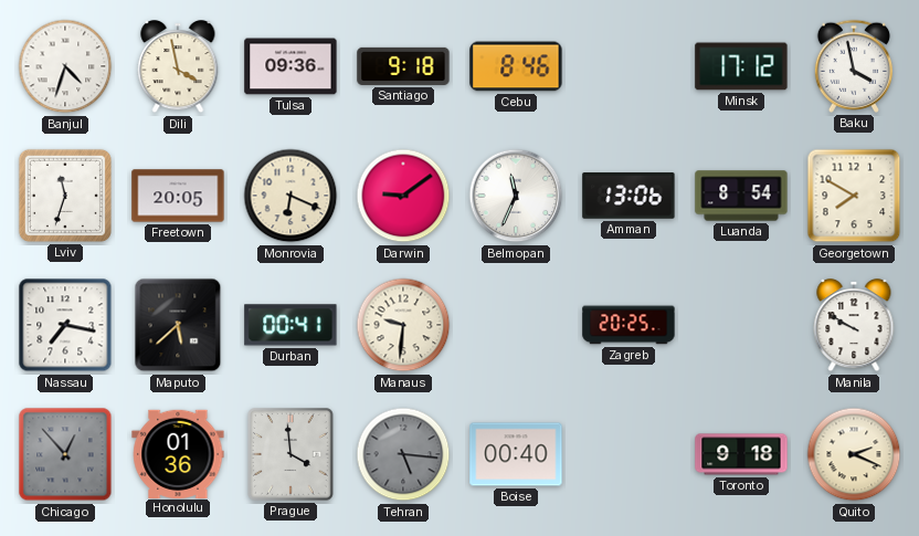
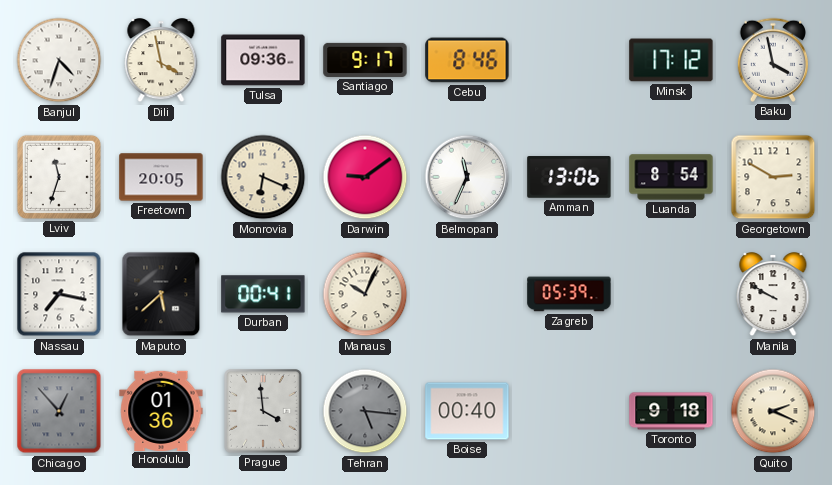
Santiago: 9:18 -> 9:17 (365, 60)
Georgetown: 7:50 -> 2:50 (773, 177)
Manaus: 9:31 -> 10:04 (365, 294)
Zagreb: 20:25 -> 05:39 (569, 294)
